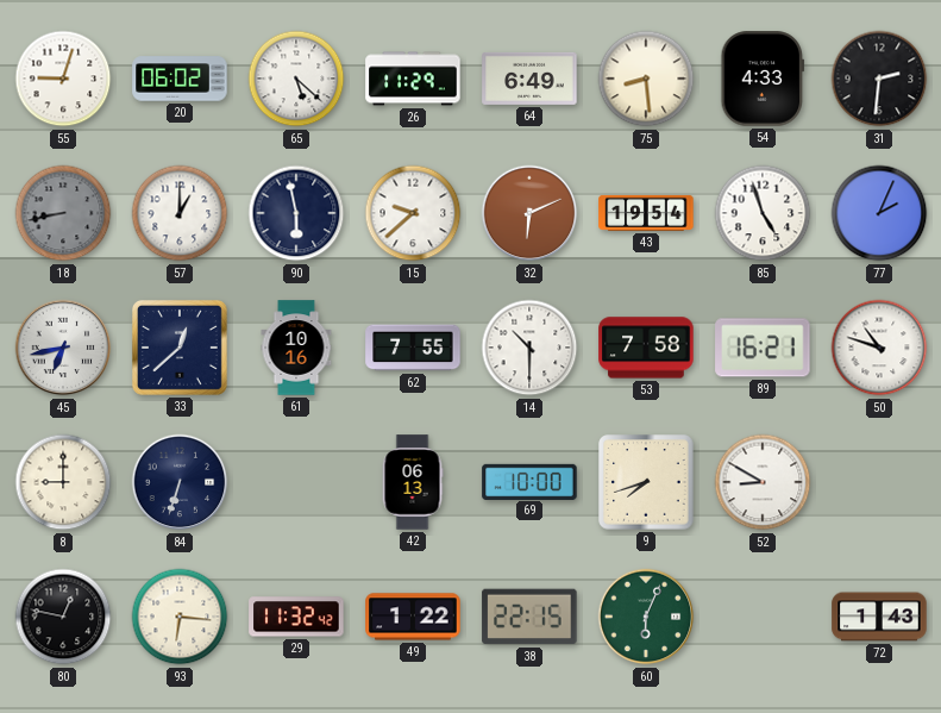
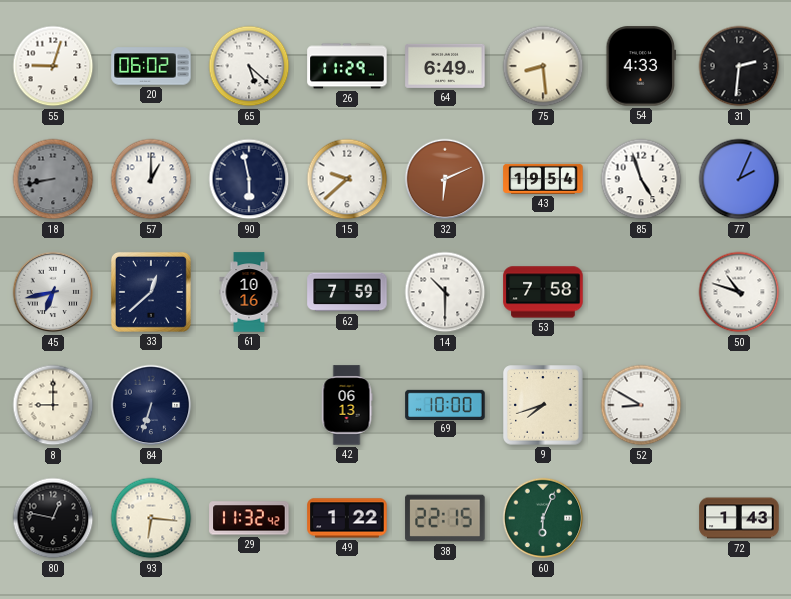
62: 7:55 -> 7:59 (347, 292)
89: 16:21 -> none (763, 348)
